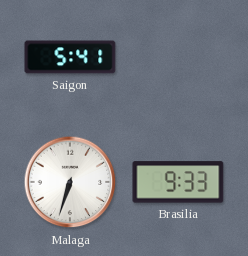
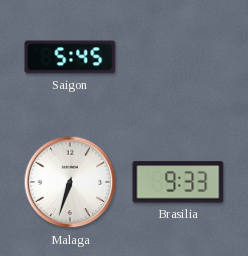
Saigon: 5:41 -> 5:45 (70, 57)
